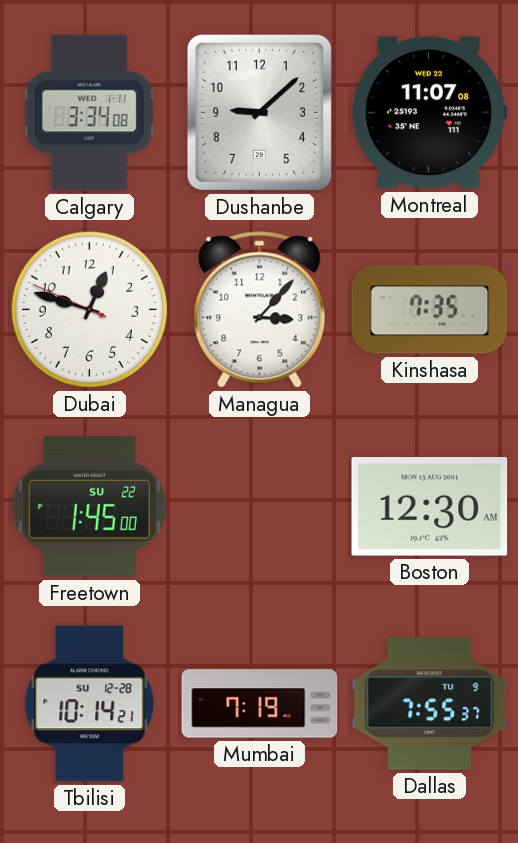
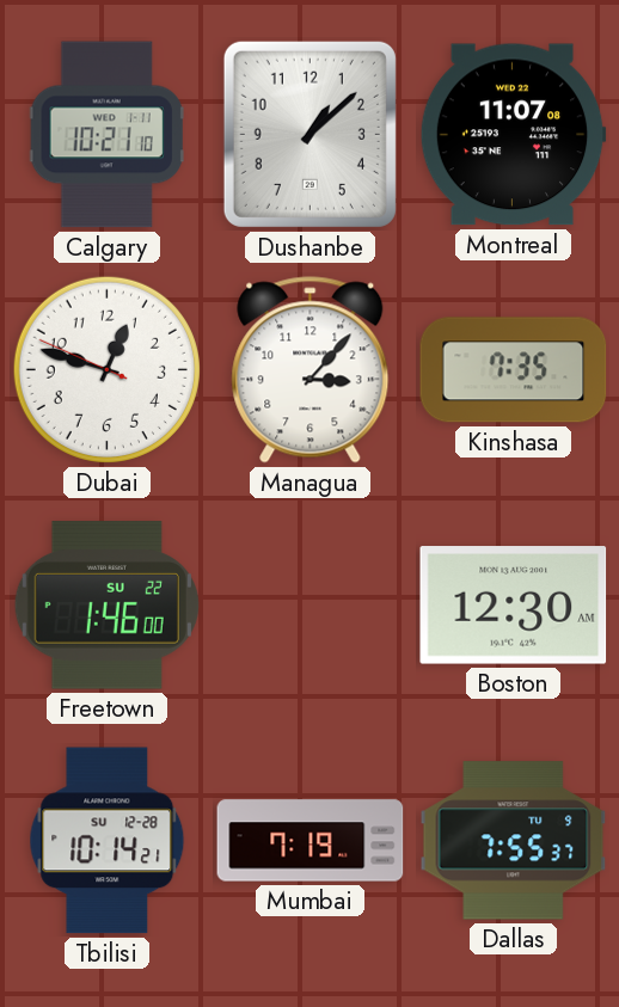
Calgary: 3:34 -> 10:21 (106, 135)
Dushanbe: 9:08 -> 1:08 (309, 134)
Freetown: 1:45 -> 1:46 (106, 606)
